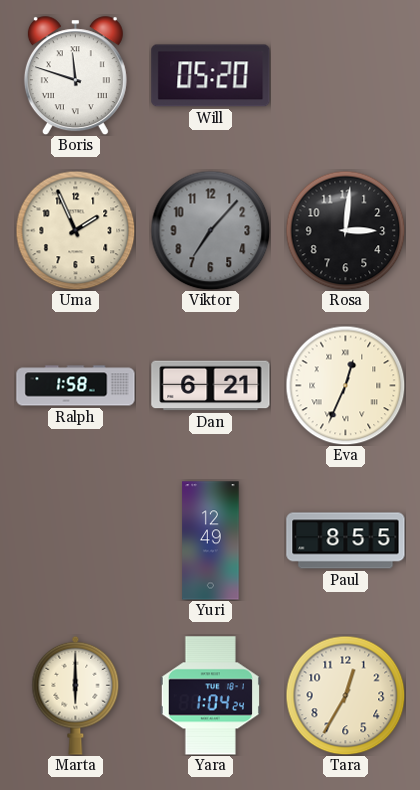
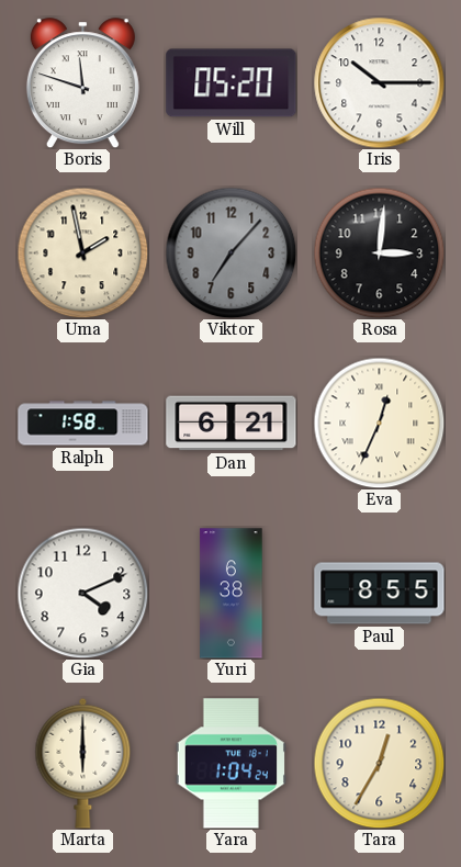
Iris: none -> 10:15 (380, 83)
Uma: 1:56 -> 1:58 (82, 252)
Gia: none -> 4:11 (82, 593)
Yuri: 12:49 -> 6:38 (232, 594)
